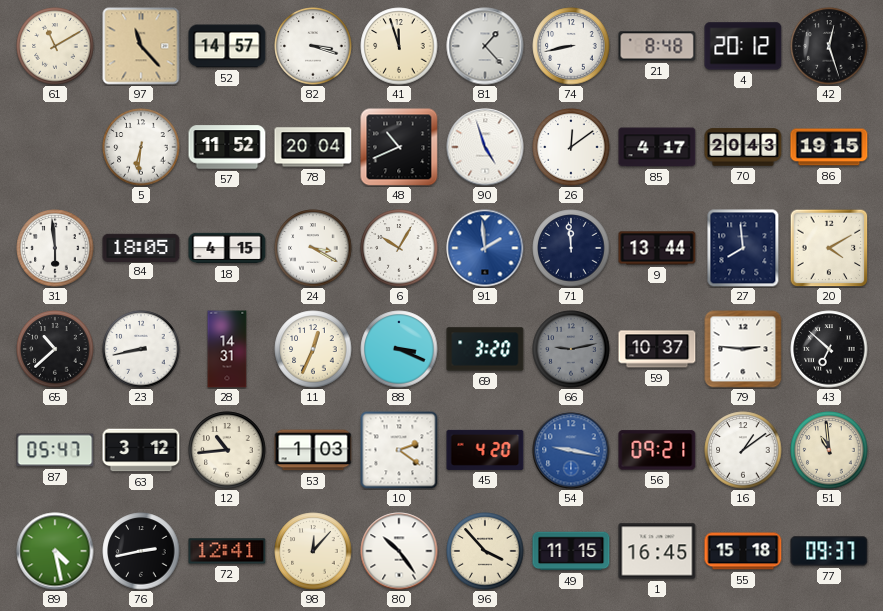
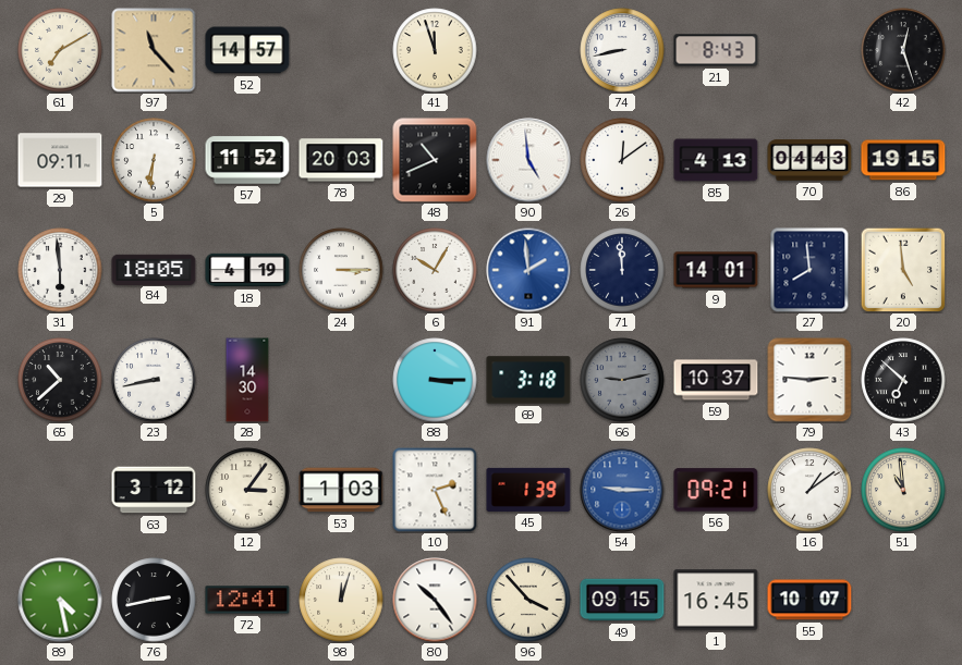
61: 11:10 -> 7:10 (60, 50)
82: 3:18 -> none (313, 46)
81: 1:23 -> none (485, 46)
21: 8:48 -> 8:43 (716, 50)
4: 20:12 -> none (743, 46)
29: none -> 09:11 (60, 160)
78: 20:04 -> 20:03 (341, 160)
90: 4:57 -> 4:59 (528, 160)
85: 4:17 -> 4:13 (716, 160)
70: 20:43 -> 04:43 (809, 160)
18: 4:15 -> 4:19 (247, 270)
24: 3:20 -> 3:15 (341, 270)
9: 13:44 -> 14:01 (716, 270)
20: 4:10 -> 4:59 (903, 270)
28: 14:31 -> 14:30 (247, 380)
11: 12:34 -> none (313, 349)
88: 3:19 -> 3:15 (435, 380)
69: 3:20 -> 3:18 (528, 380)
87: 05:47 -> none (55, 450)
12: 10:44 -> 3:06 (247, 490)
10: 2:21 -> 2:26 (435, 490)
45: 4:20 -> 1:39 (528, 490)
54: 9:17 -> 9:15 (622, 490)
98: 12:07 -> 12:03 (341, 600)
49: 11:15 -> 09:15 (622, 600)
55: 15:18 -> 10:07 (809, 600)
77: 09:37 -> none (829, 551)
